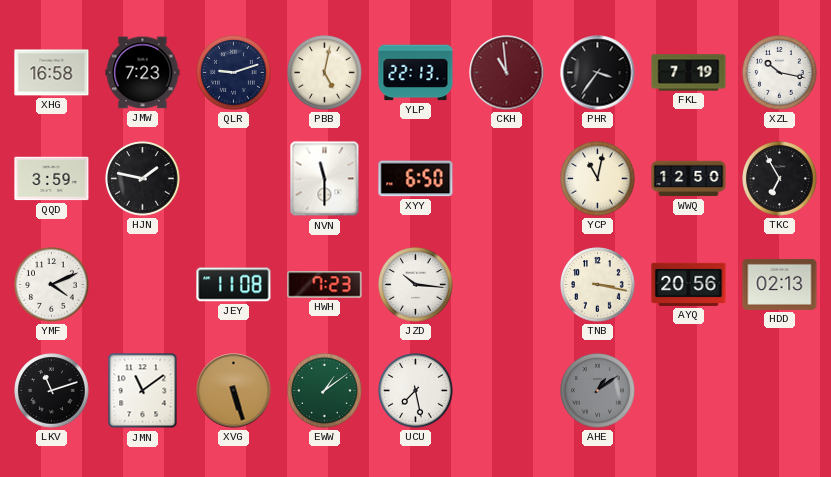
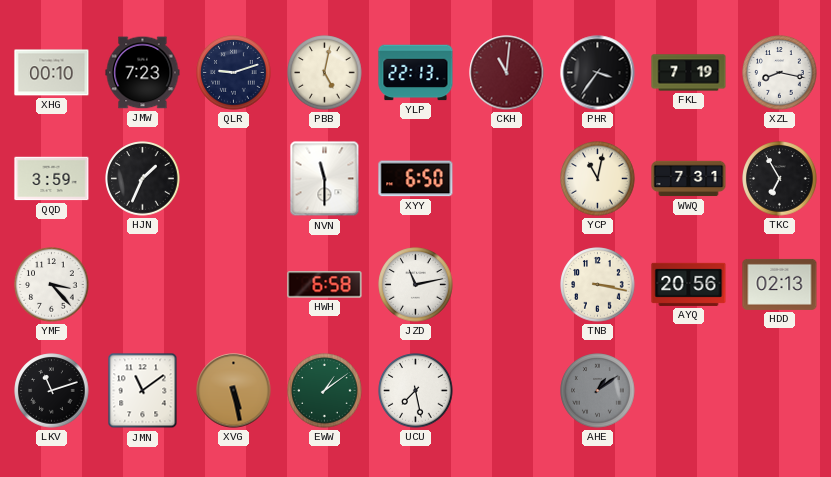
XHG: 16:58 -> 00:10 (52, 73)
CKH: 10:59 -> 11:01 (507, 73)
XZL: 10:17 -> 8:17 (780, 73)
HJN: 1:47 -> 1:34 (143, 179)
WWQ: 12:50 -> 7:31 (689, 179)
YMF: 4:11 -> 3:23 (52, 285)
JEY: 11:08 -> none (234, 285)
HWH: 7:23 -> 6:58 (325, 285)
JZD: 10:16 -> 11:13 (416, 285)
XVG: 5:27 -> 5:28 (234, 391)
